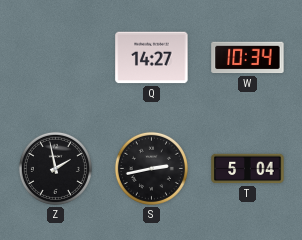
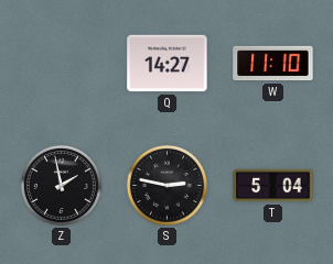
W: 10:34 -> 11:10 (273, 64)
S: 2:43 -> 2:47 (166, 185)
